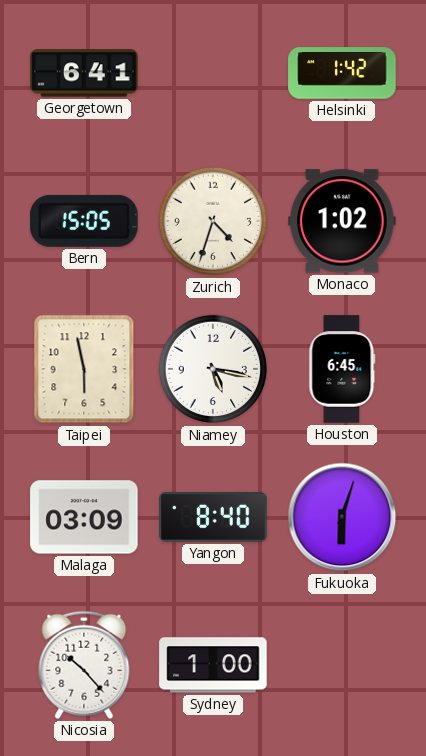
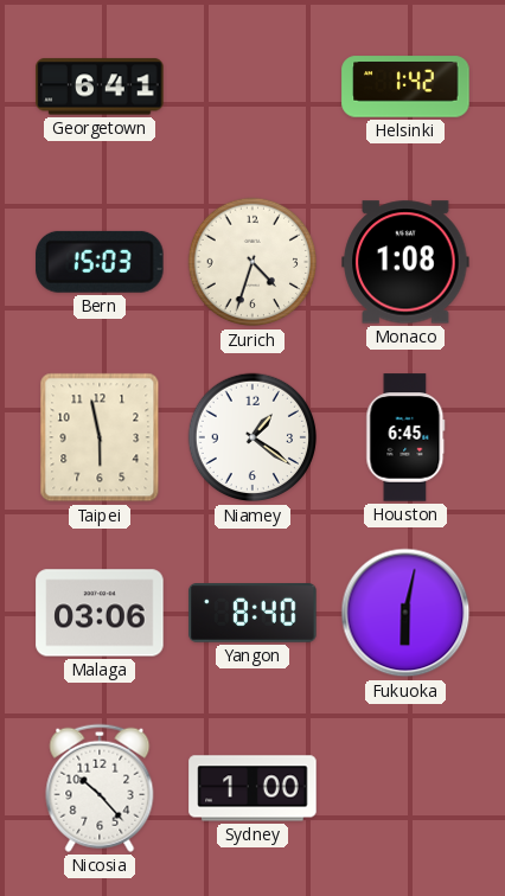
Bern: 15:05 -> 15:03 (100, 262)
Monaco: 1:02 -> 1:08 (405, 262)
Niamey: 5:17 -> 1:21 (252, 437)
Malaga: 03:09 -> 03:06 (100, 613)
Fukuoka: 6:03 -> 6:02 (405, 613)
